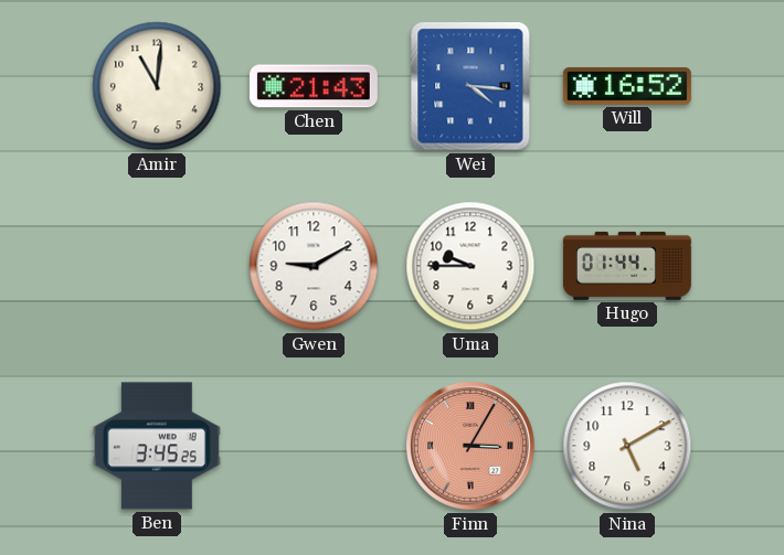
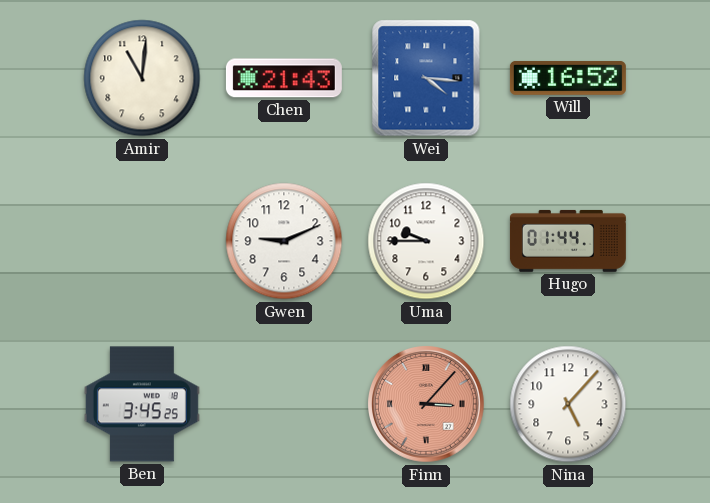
Gwen: 9:10 -> 9:11 (284, 241)
Finn: 3:05 -> 3:07 (427, 405)
Nina: 5:10 -> 5:07 (568, 404)
